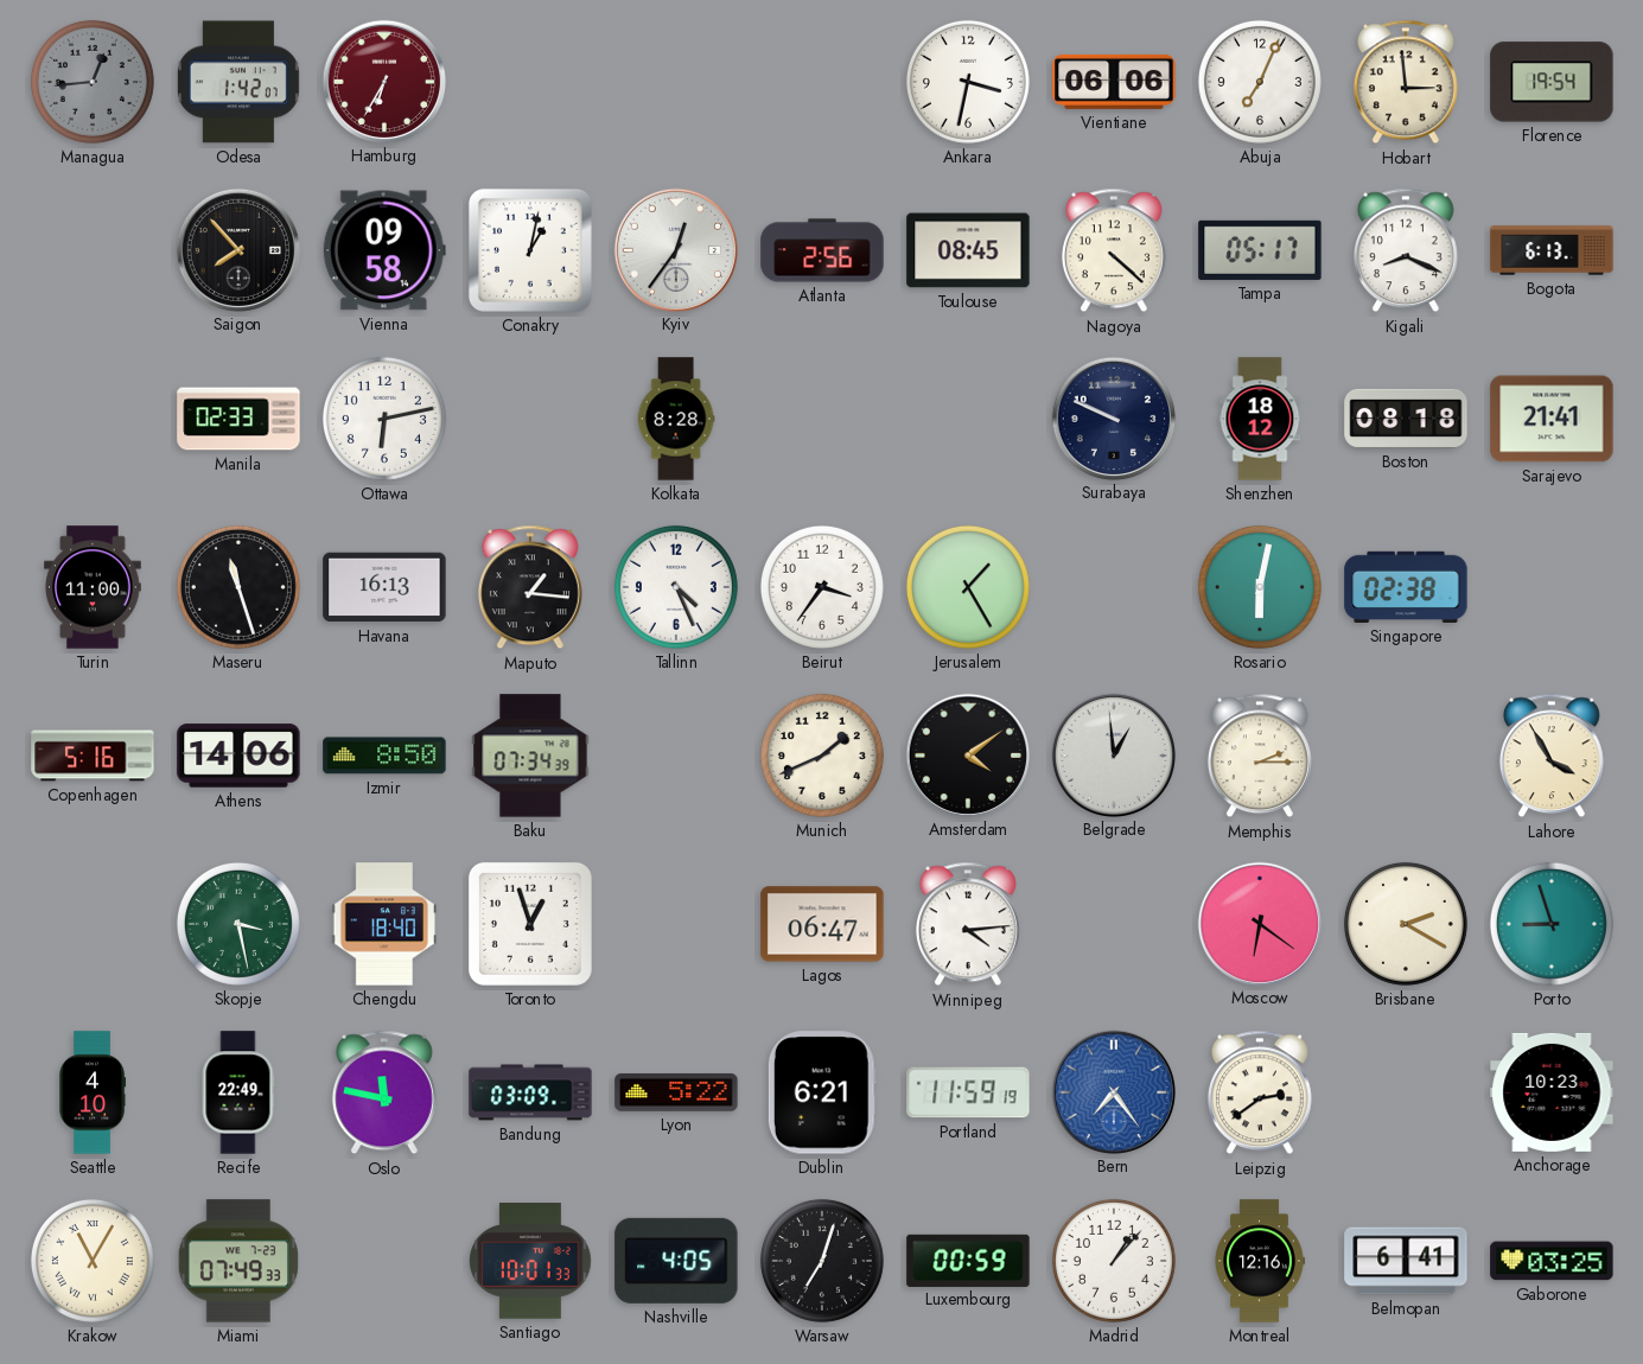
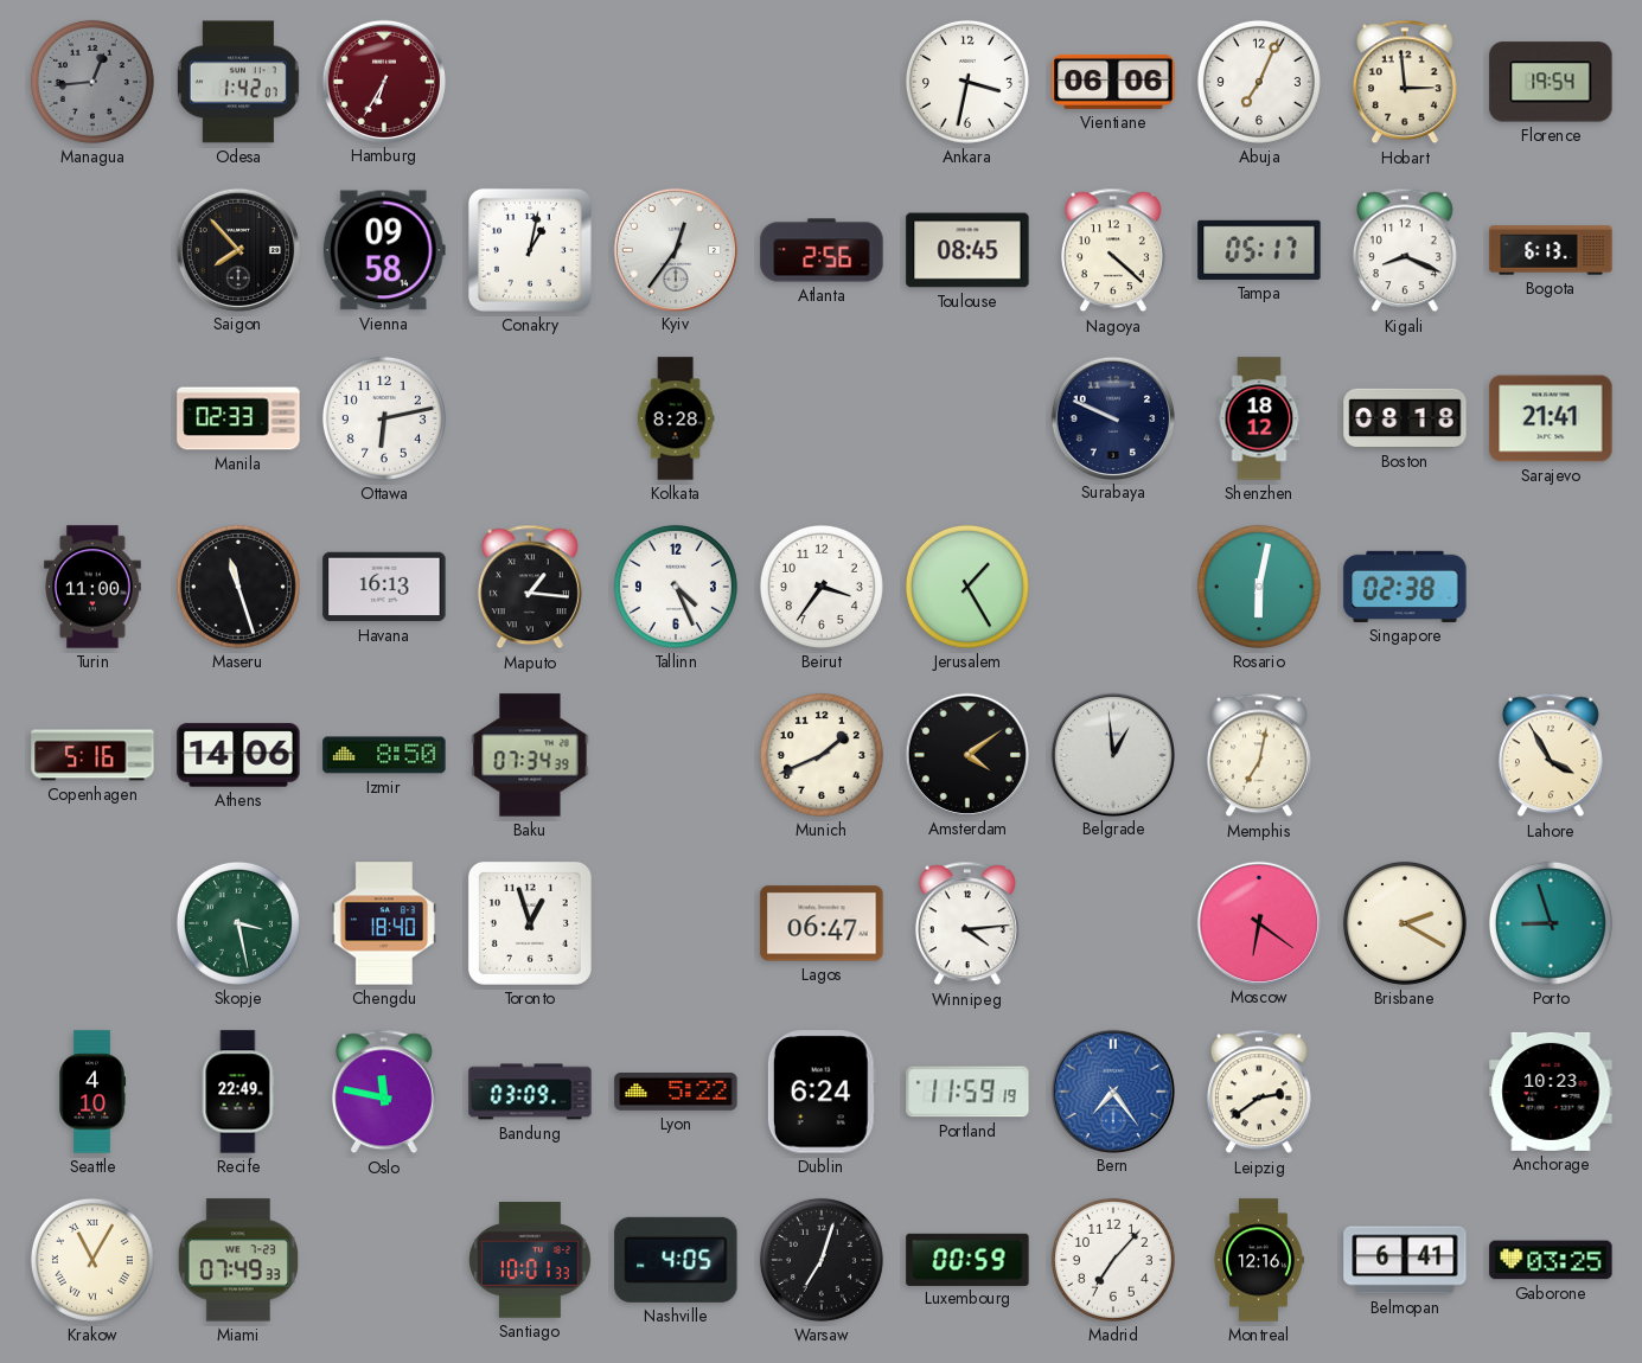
Memphis: 2:15 -> 7:02 (1259, 755)
Dublin: 6:21 -> 6:24 (822, 1092)
Madrid: 1:07 -> 7:07 (1113, 1260)
